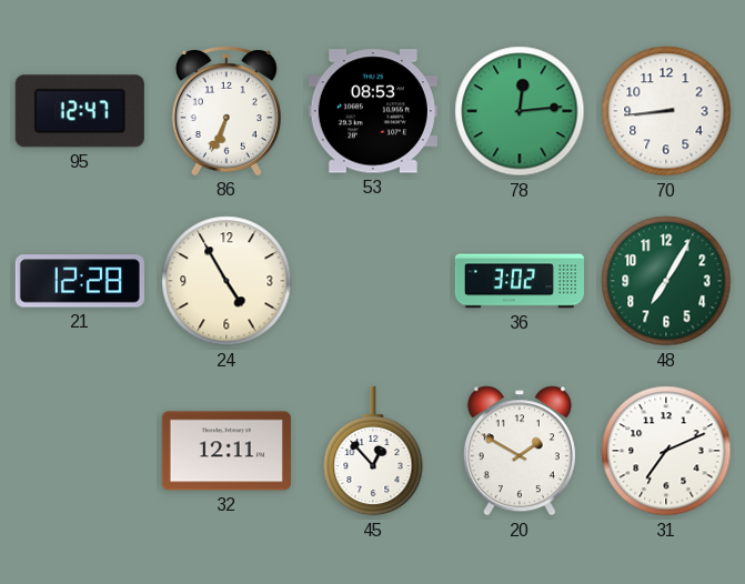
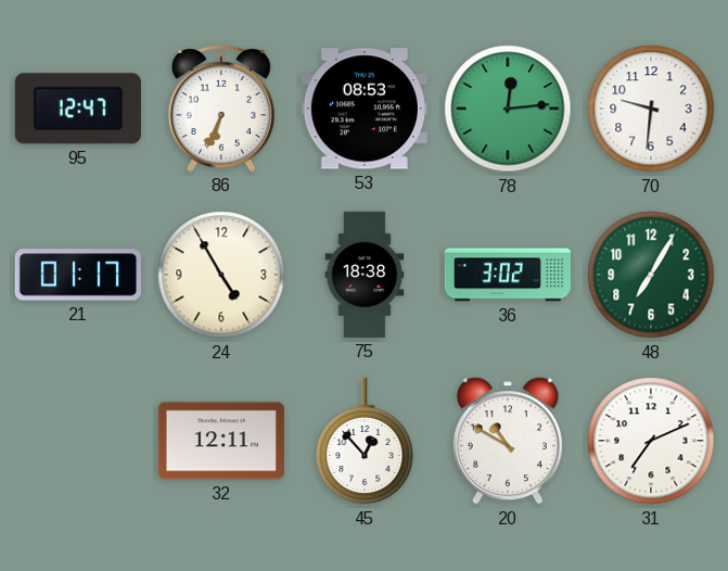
70: 8:44 -> 9:31 (651, 109)
21: 12:28 -> 01:17 (78, 275)
75: none -> 18:38 (365, 275)
20: 1:50 -> 10:50 (508, 441)
